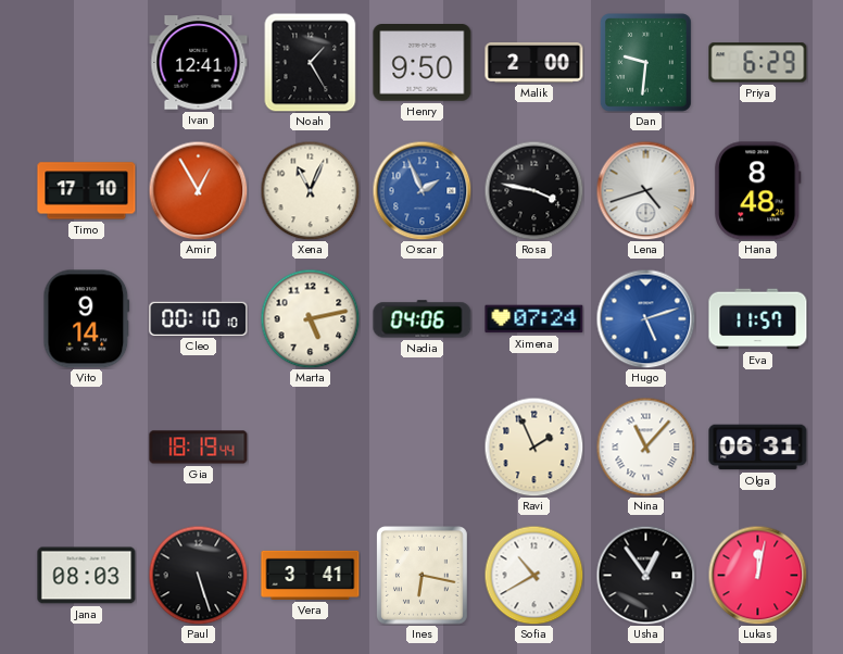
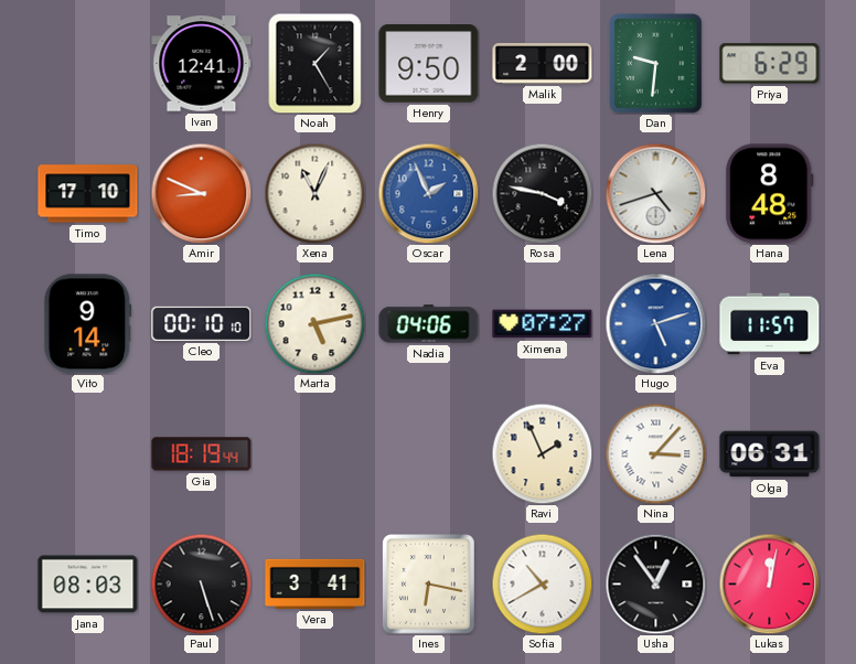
Amir: 12:55 -> 8:49 (201, 193)
Ximena: 07:24 -> 07:27 (543, 324)
Nina: 11:07 -> 3:07 (655, 453)
